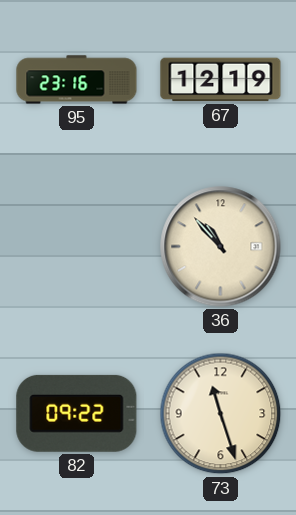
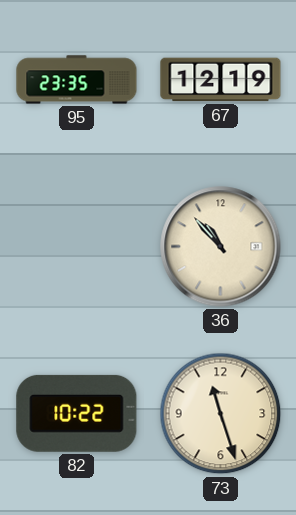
95: 23:16 -> 23:35 (77, 80)
82: 09:22 -> 10:22 (77, 413)
